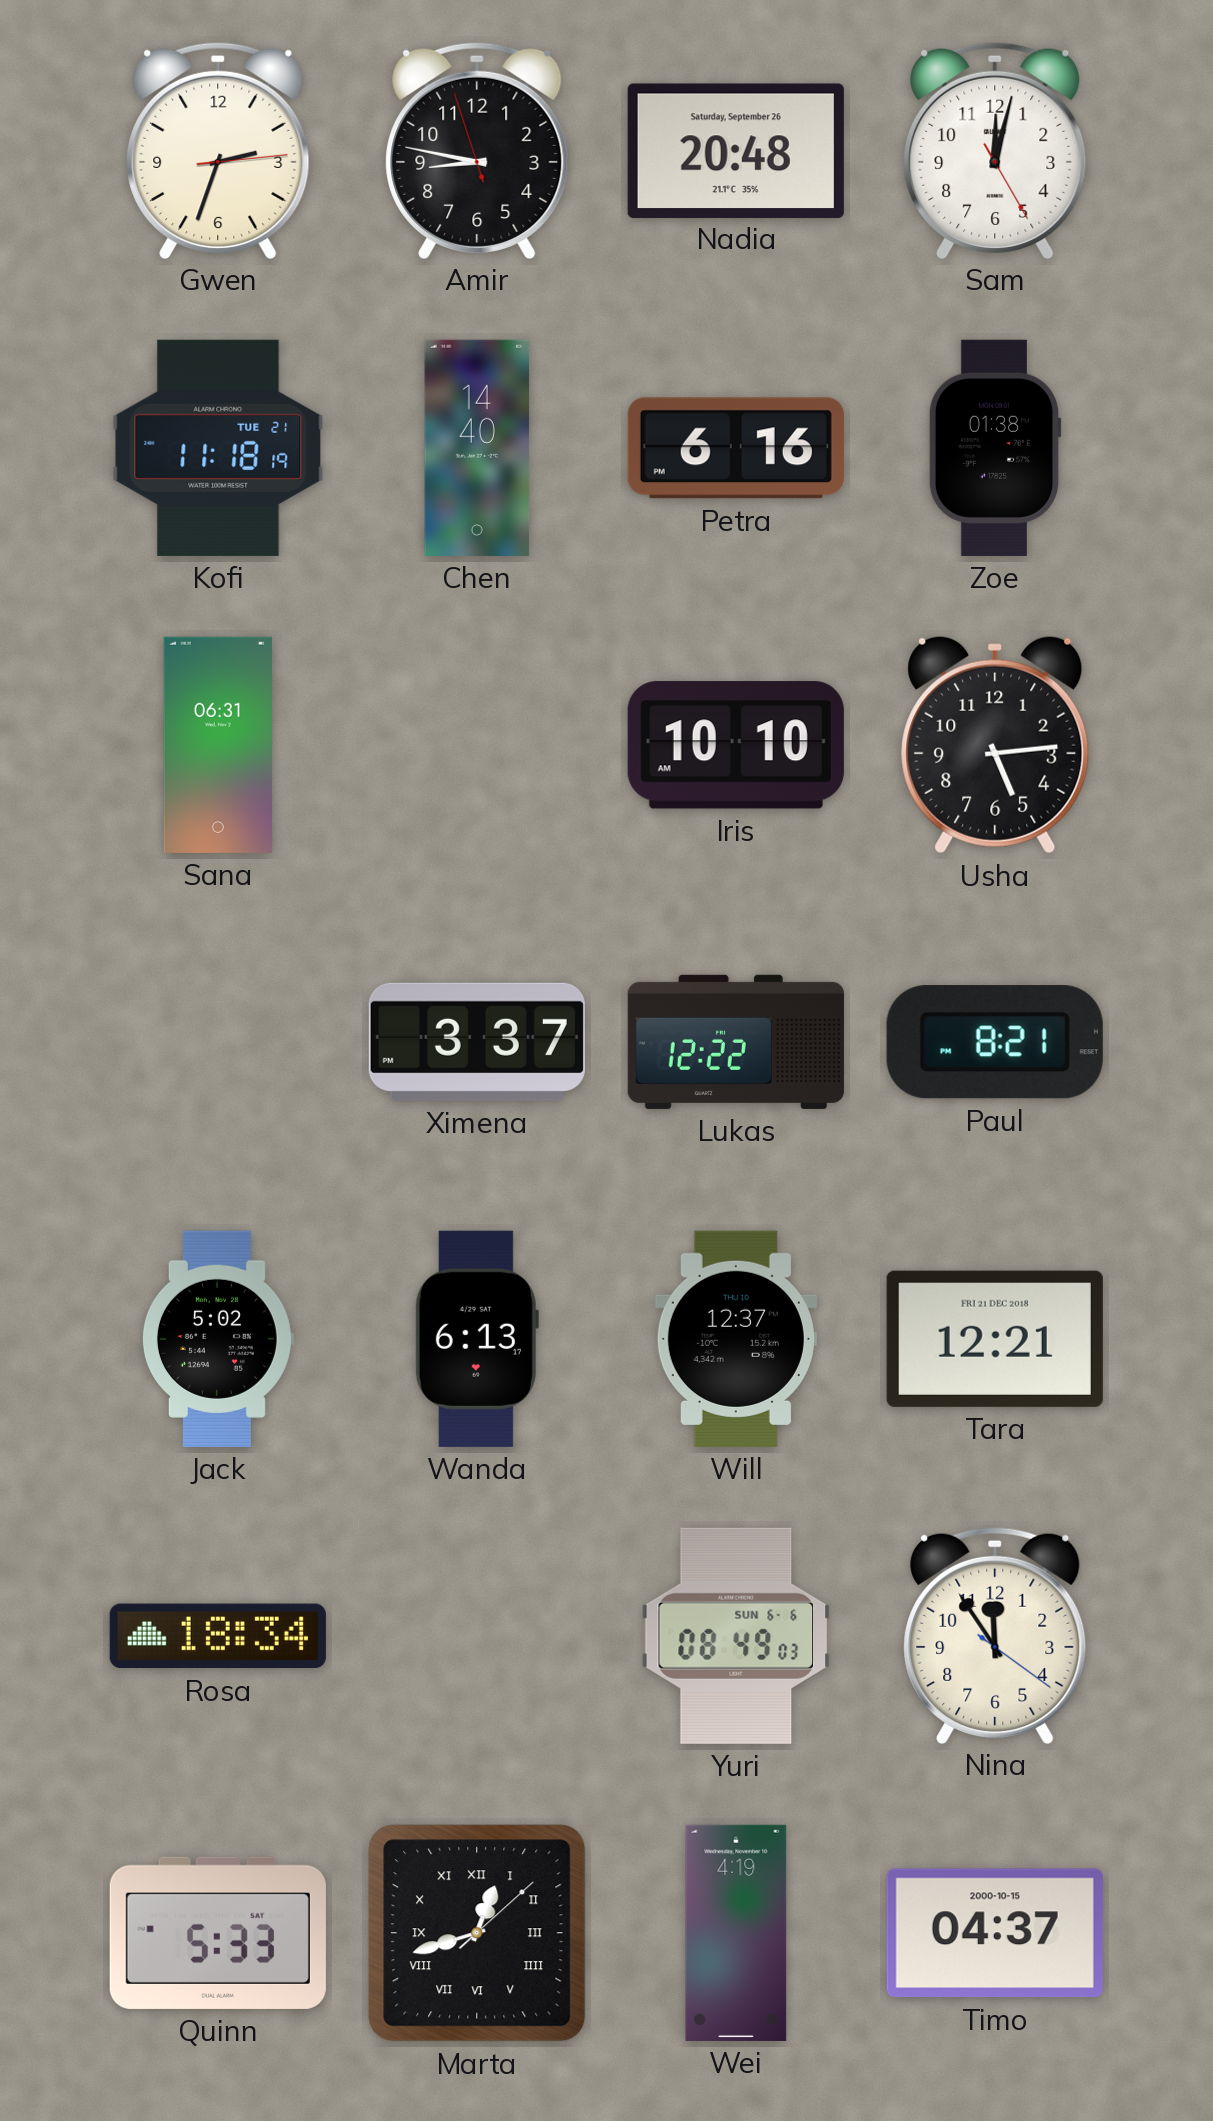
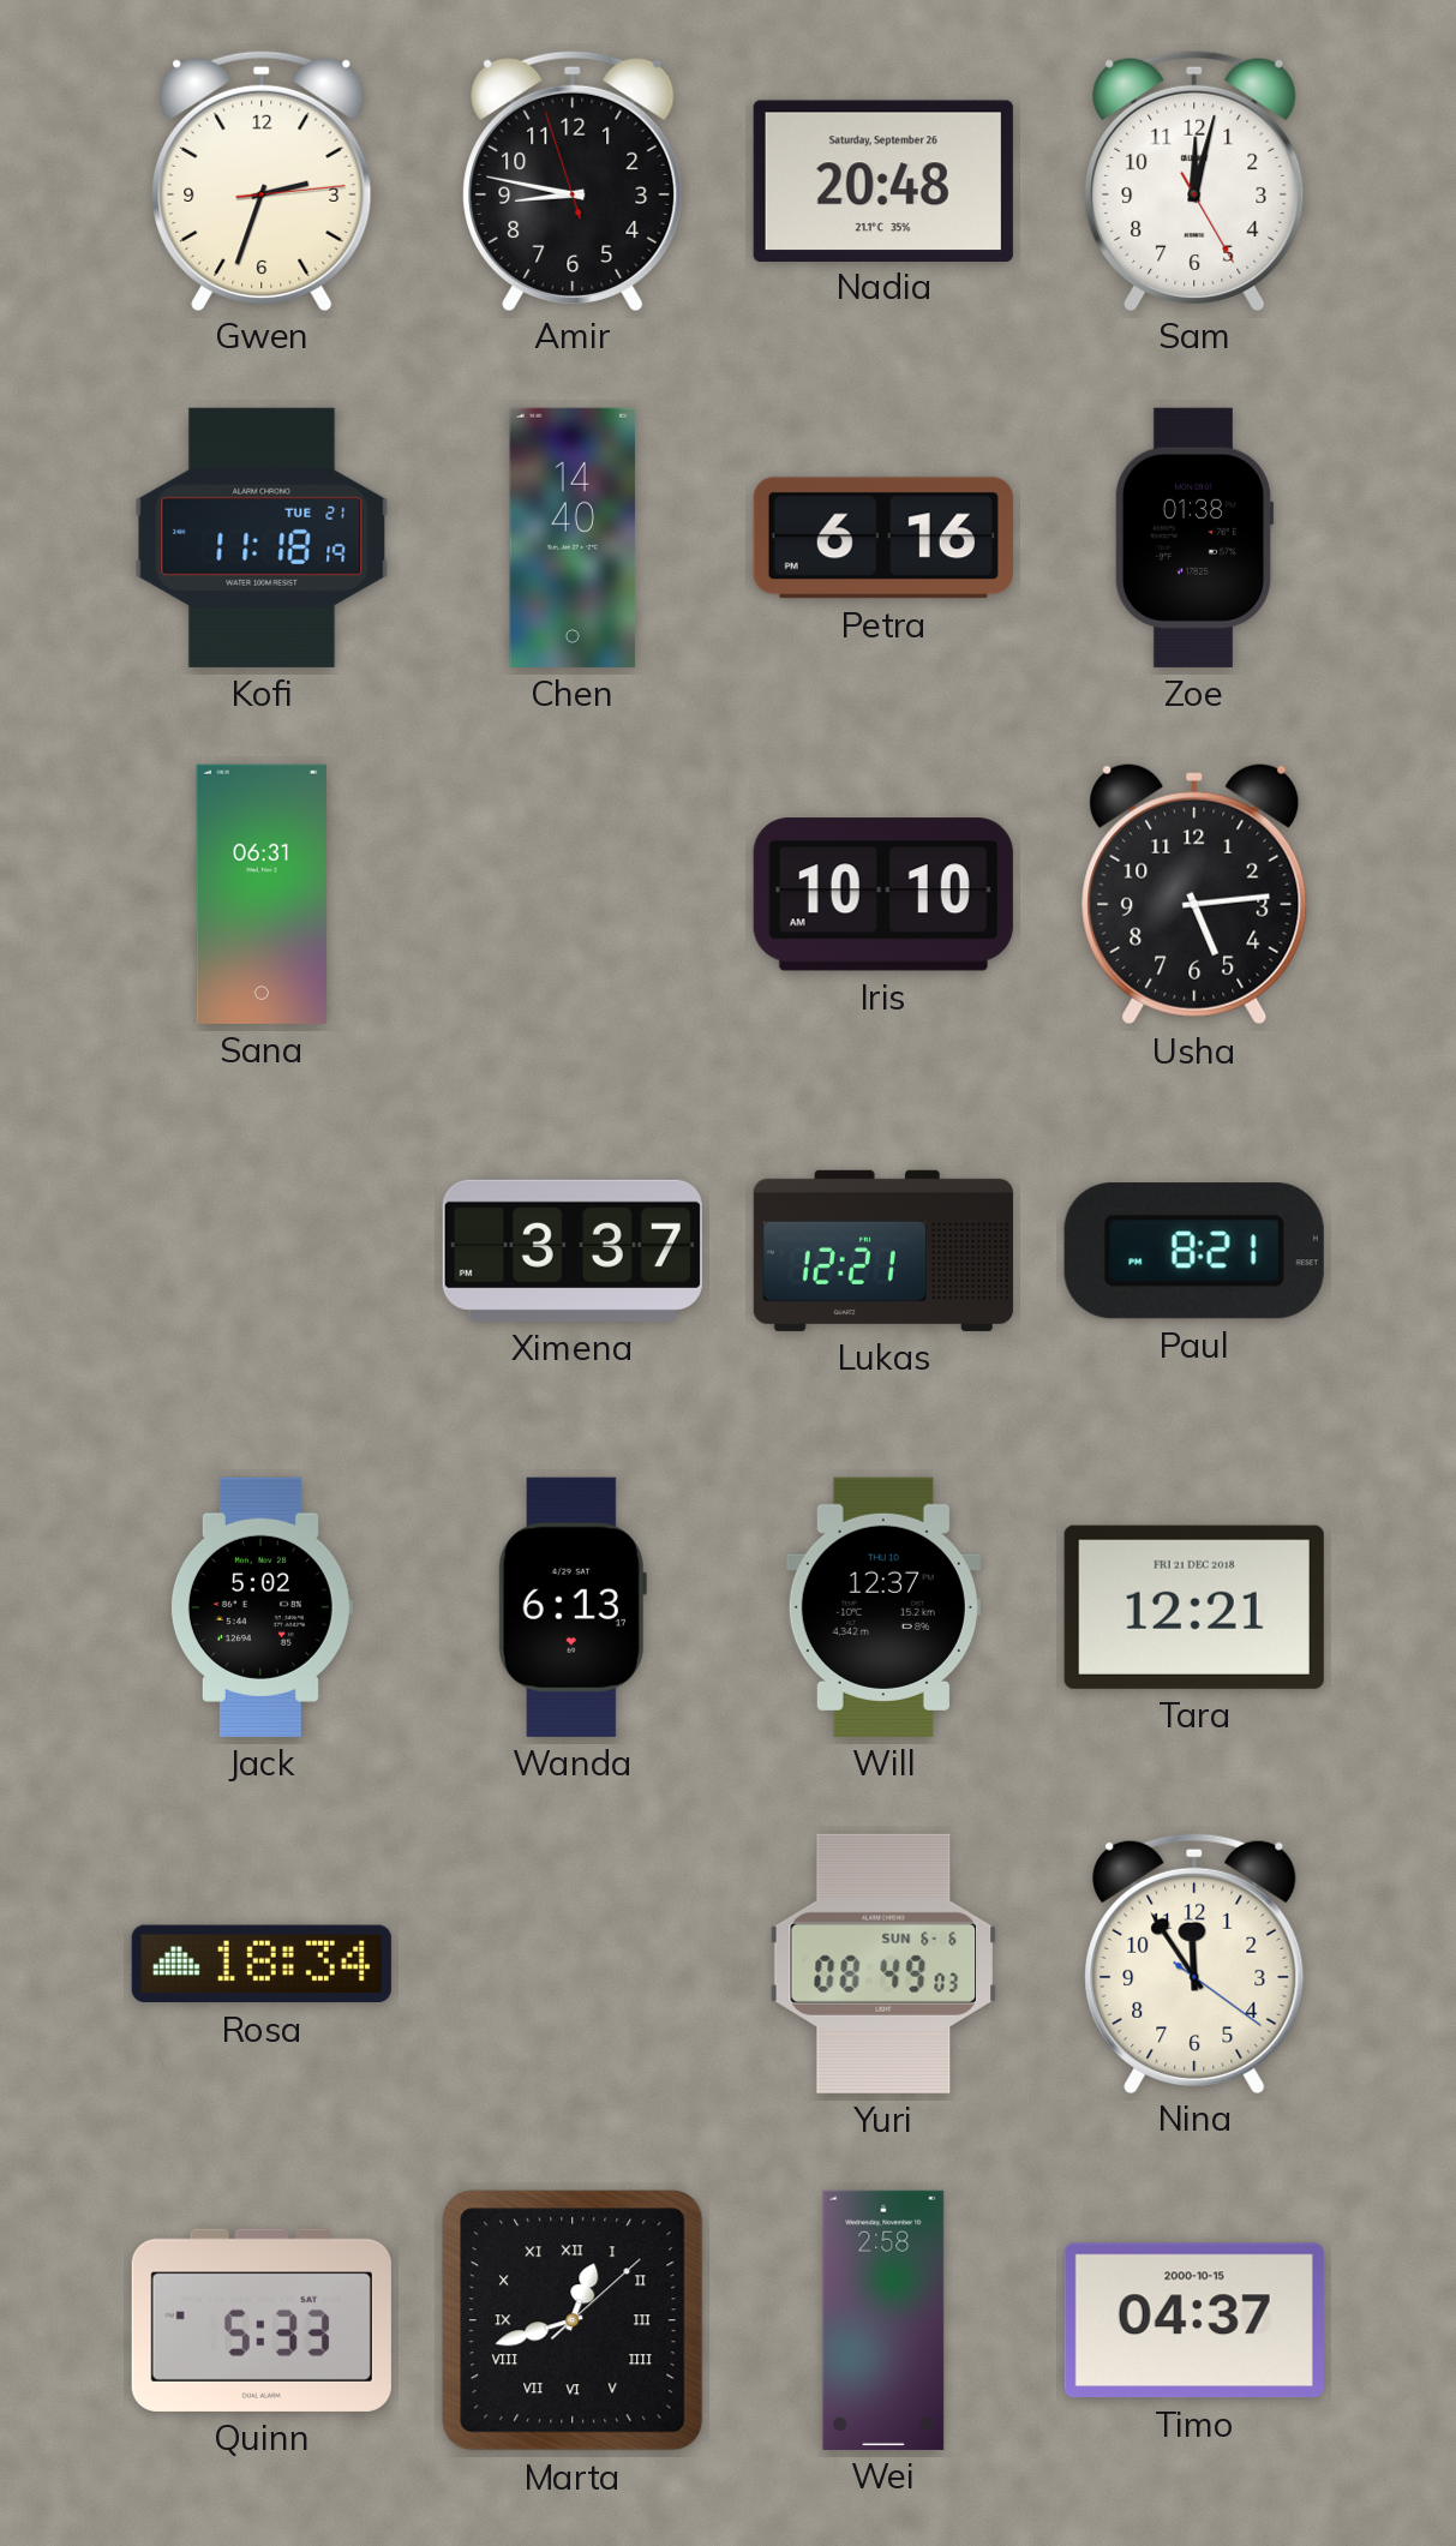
Lukas: 12:22 -> 12:21 (883, 1251)
Wei: 4:19 -> 2:58 (883, 2320)
